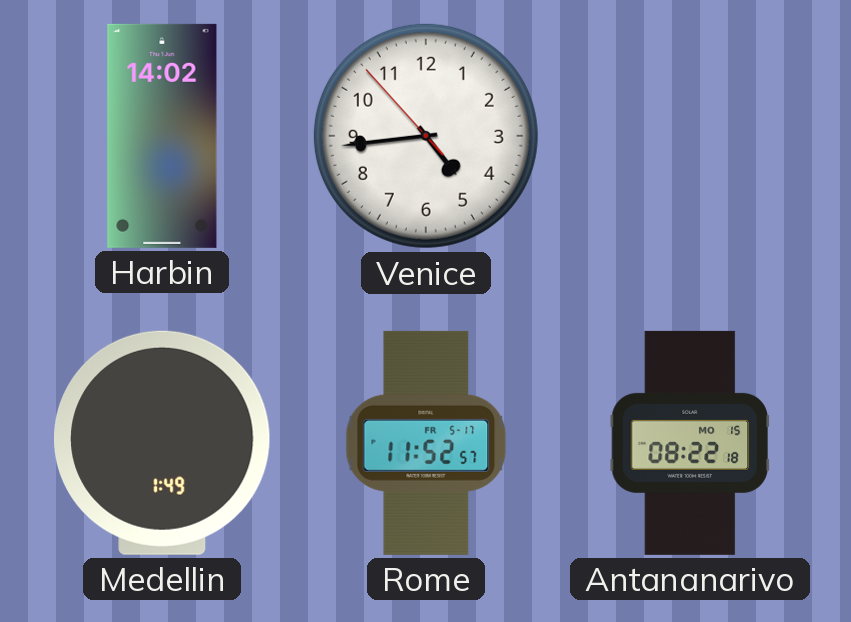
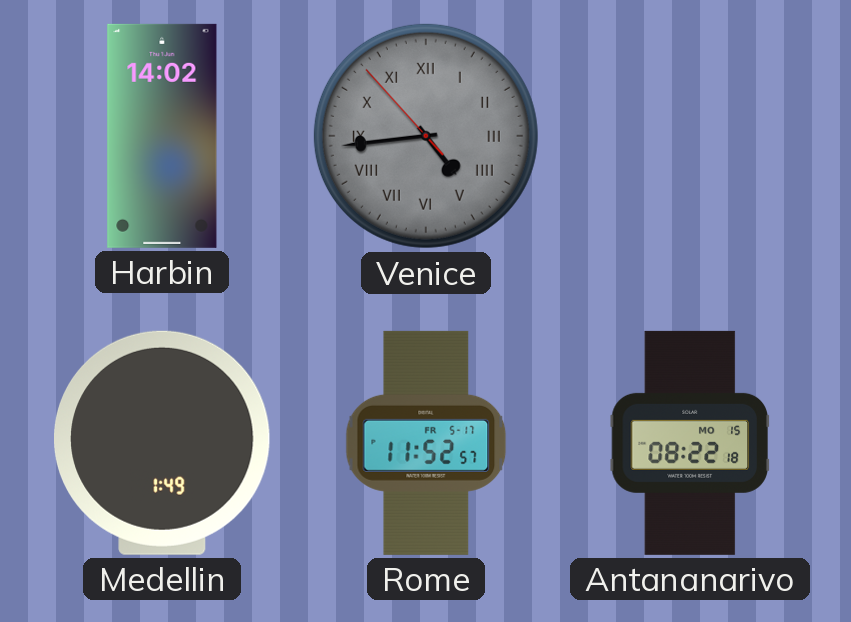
Venice dial: white -> grey (426, 136)
Venice numerals: Arabic -> Roman (426, 136)
